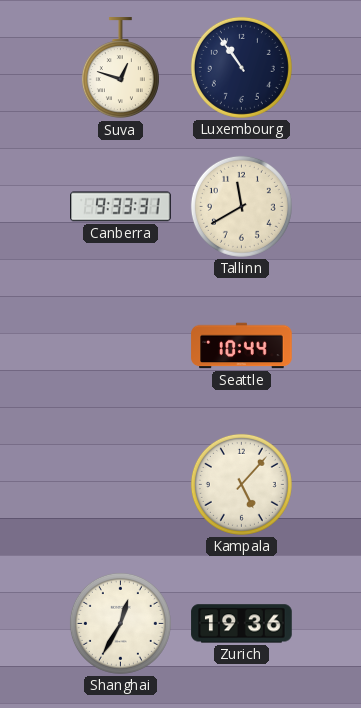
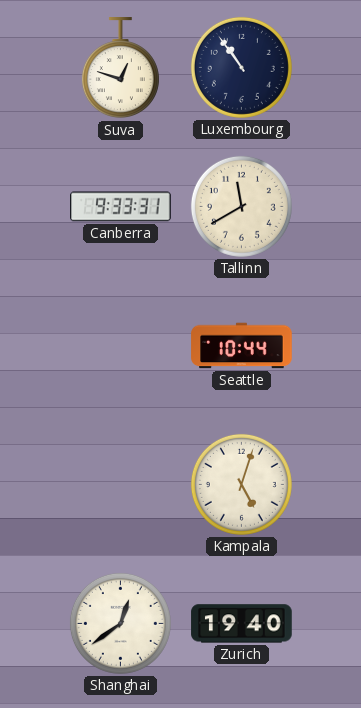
Kampala: 5:07 -> 5:03 (241, 484)
Shanghai: 12:35 -> 12:39 (120, 623)
Zurich: 19:36 -> 19:40 (242, 624)
